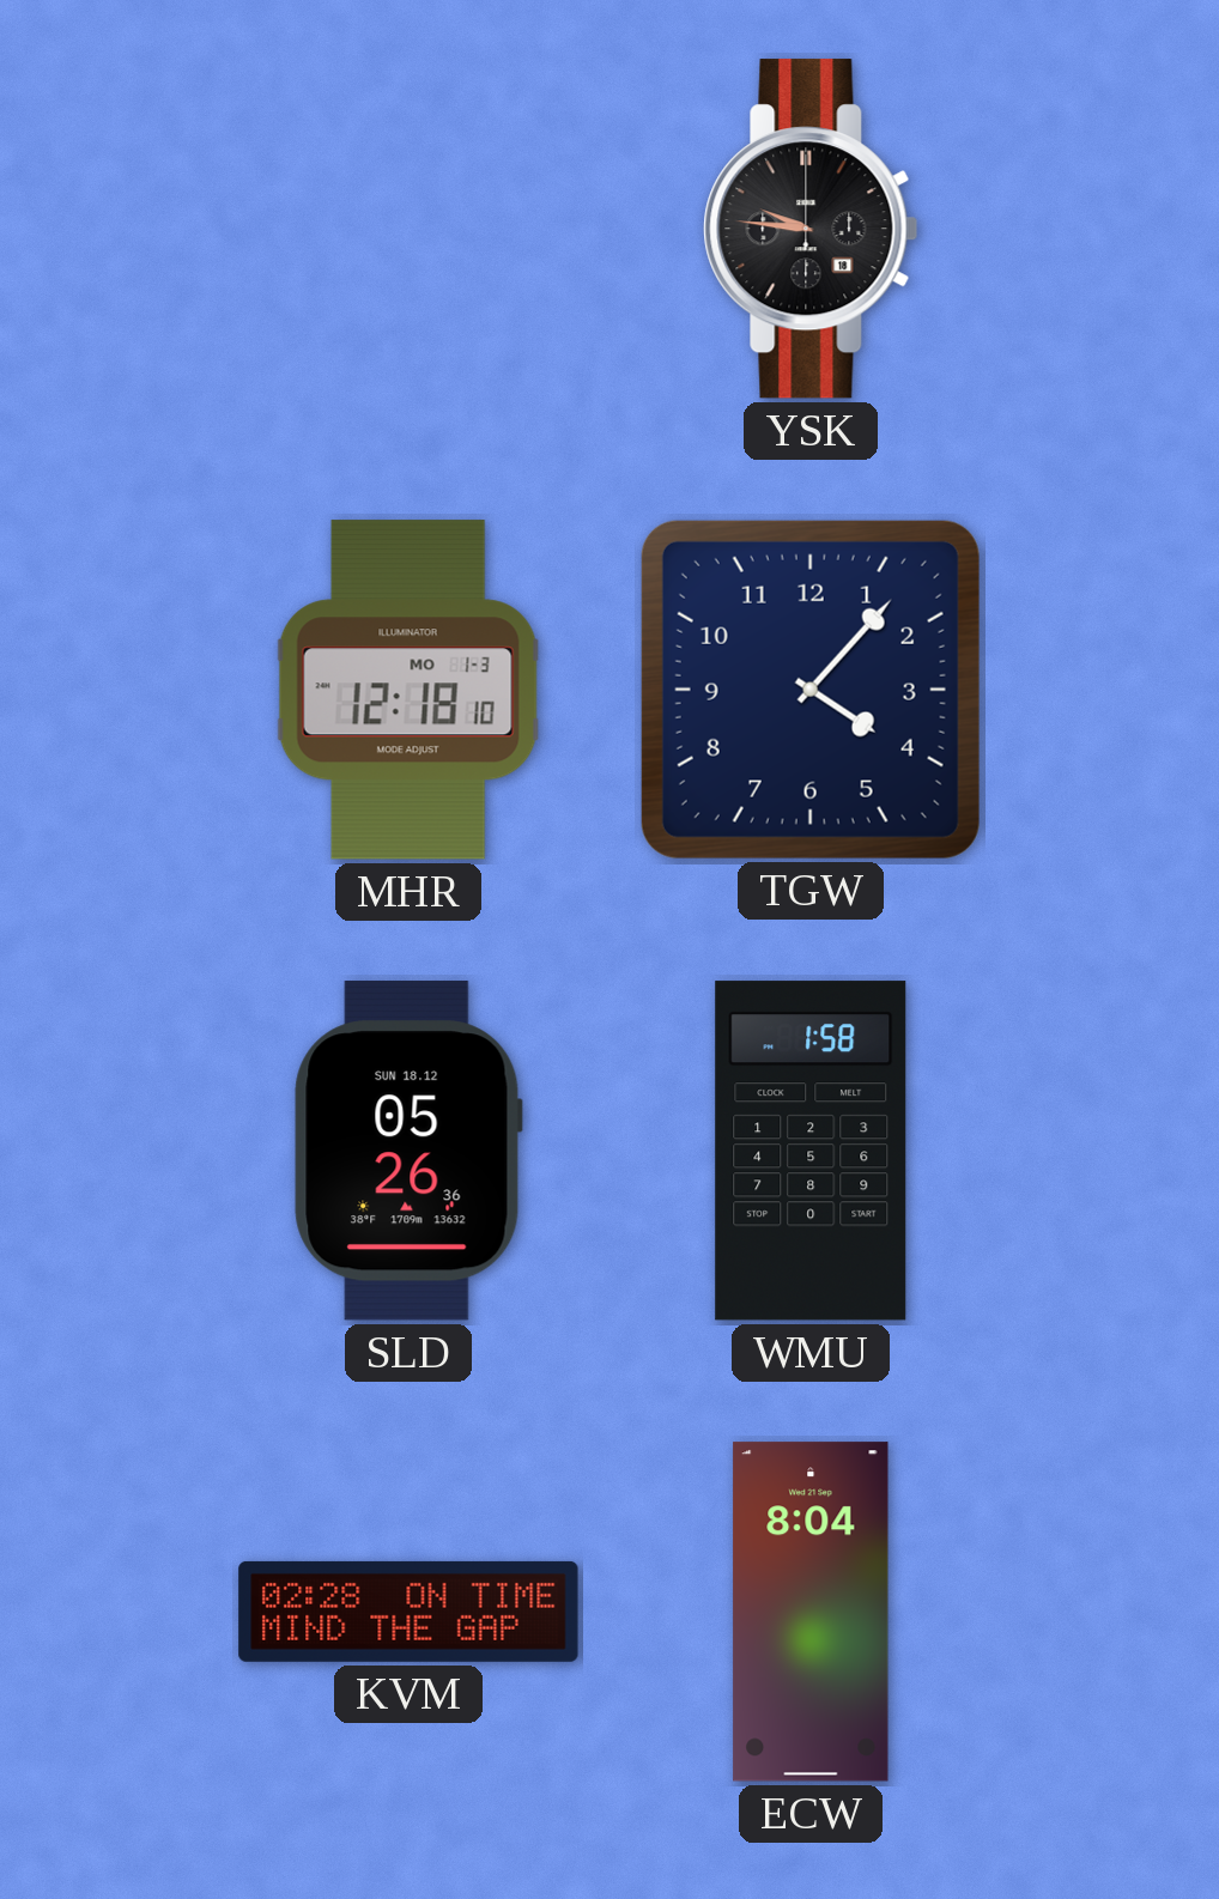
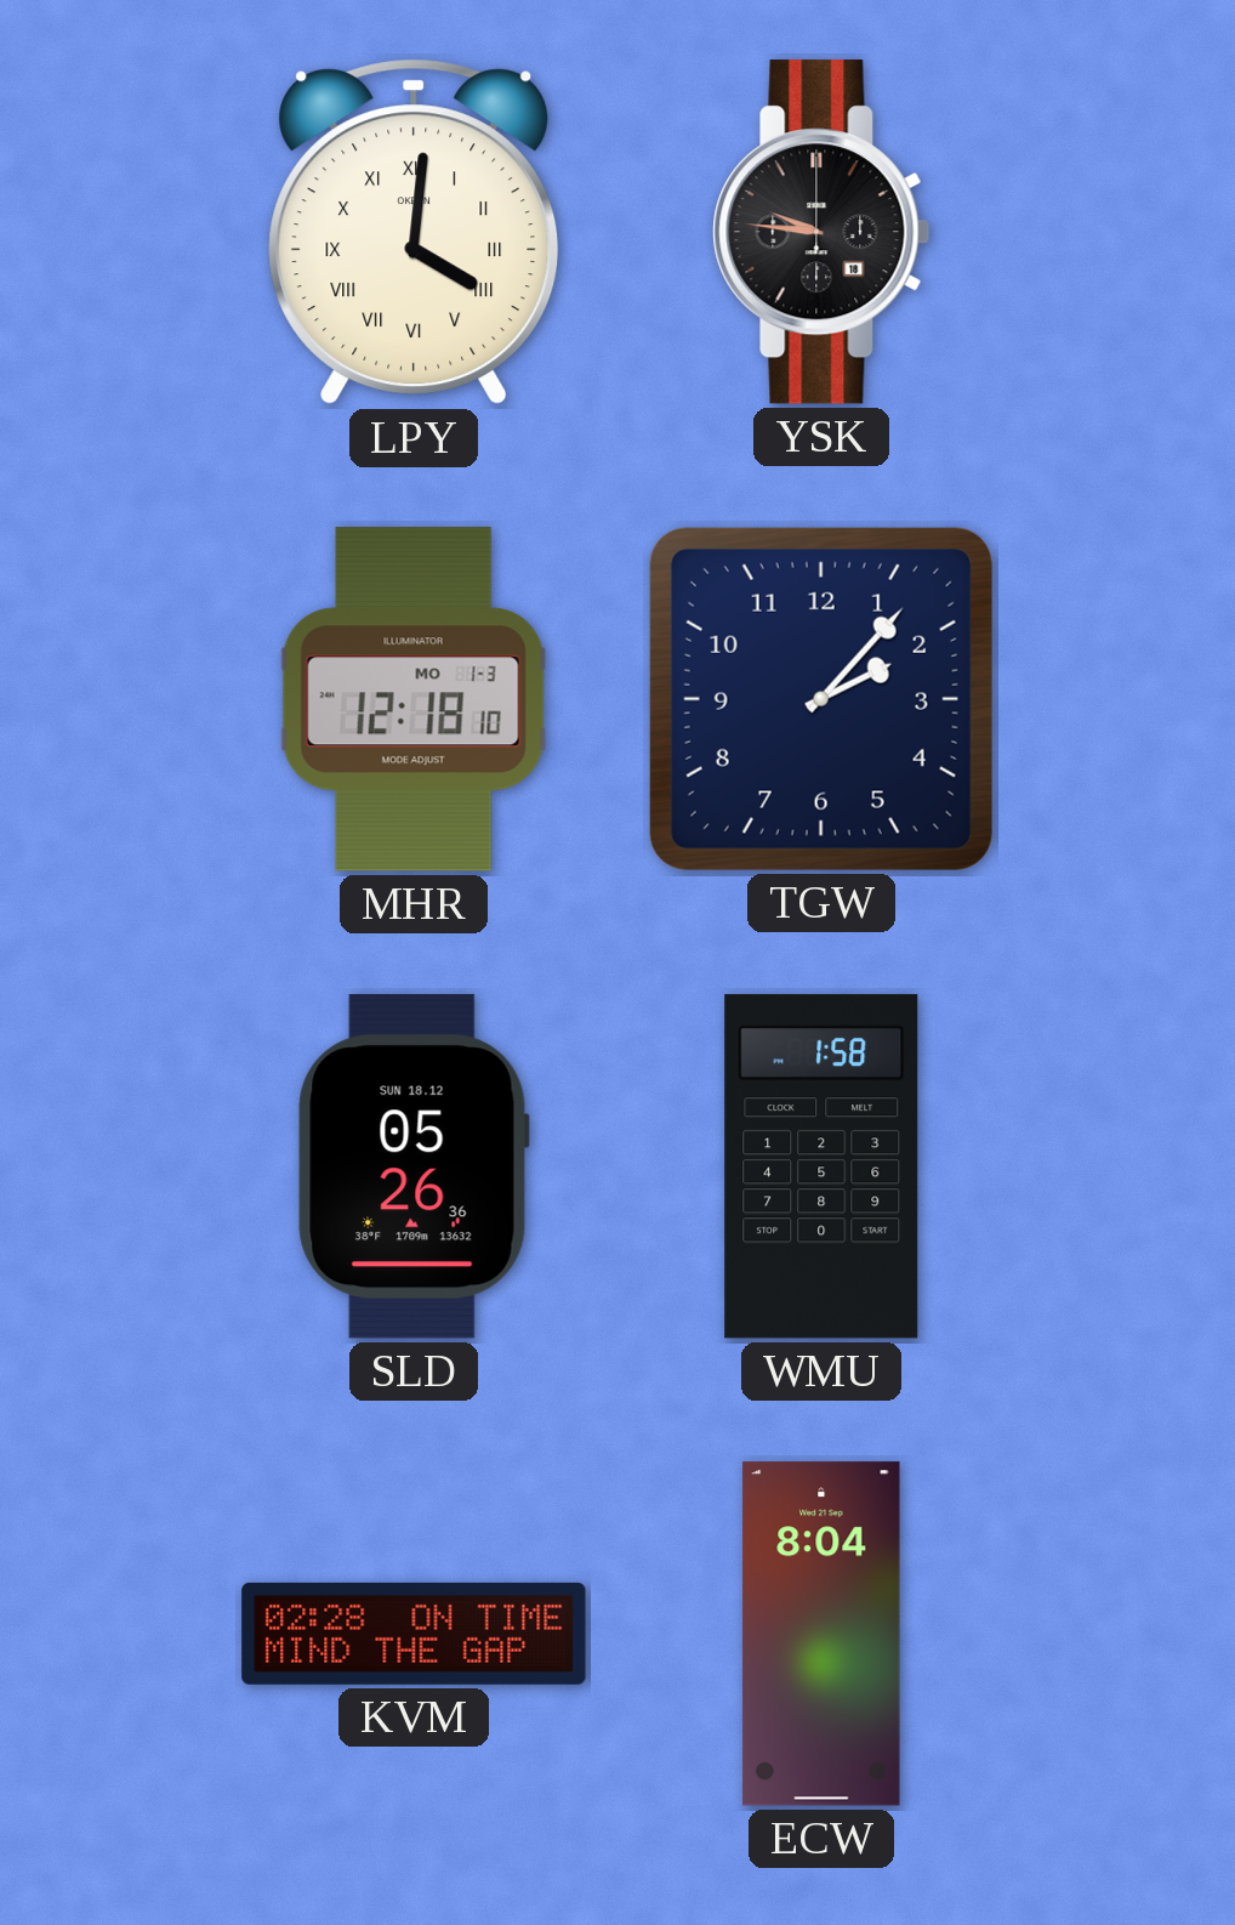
LPY: none -> 4:01 (414, 232)
TGW: 4:07 -> 2:07 (821, 699)
